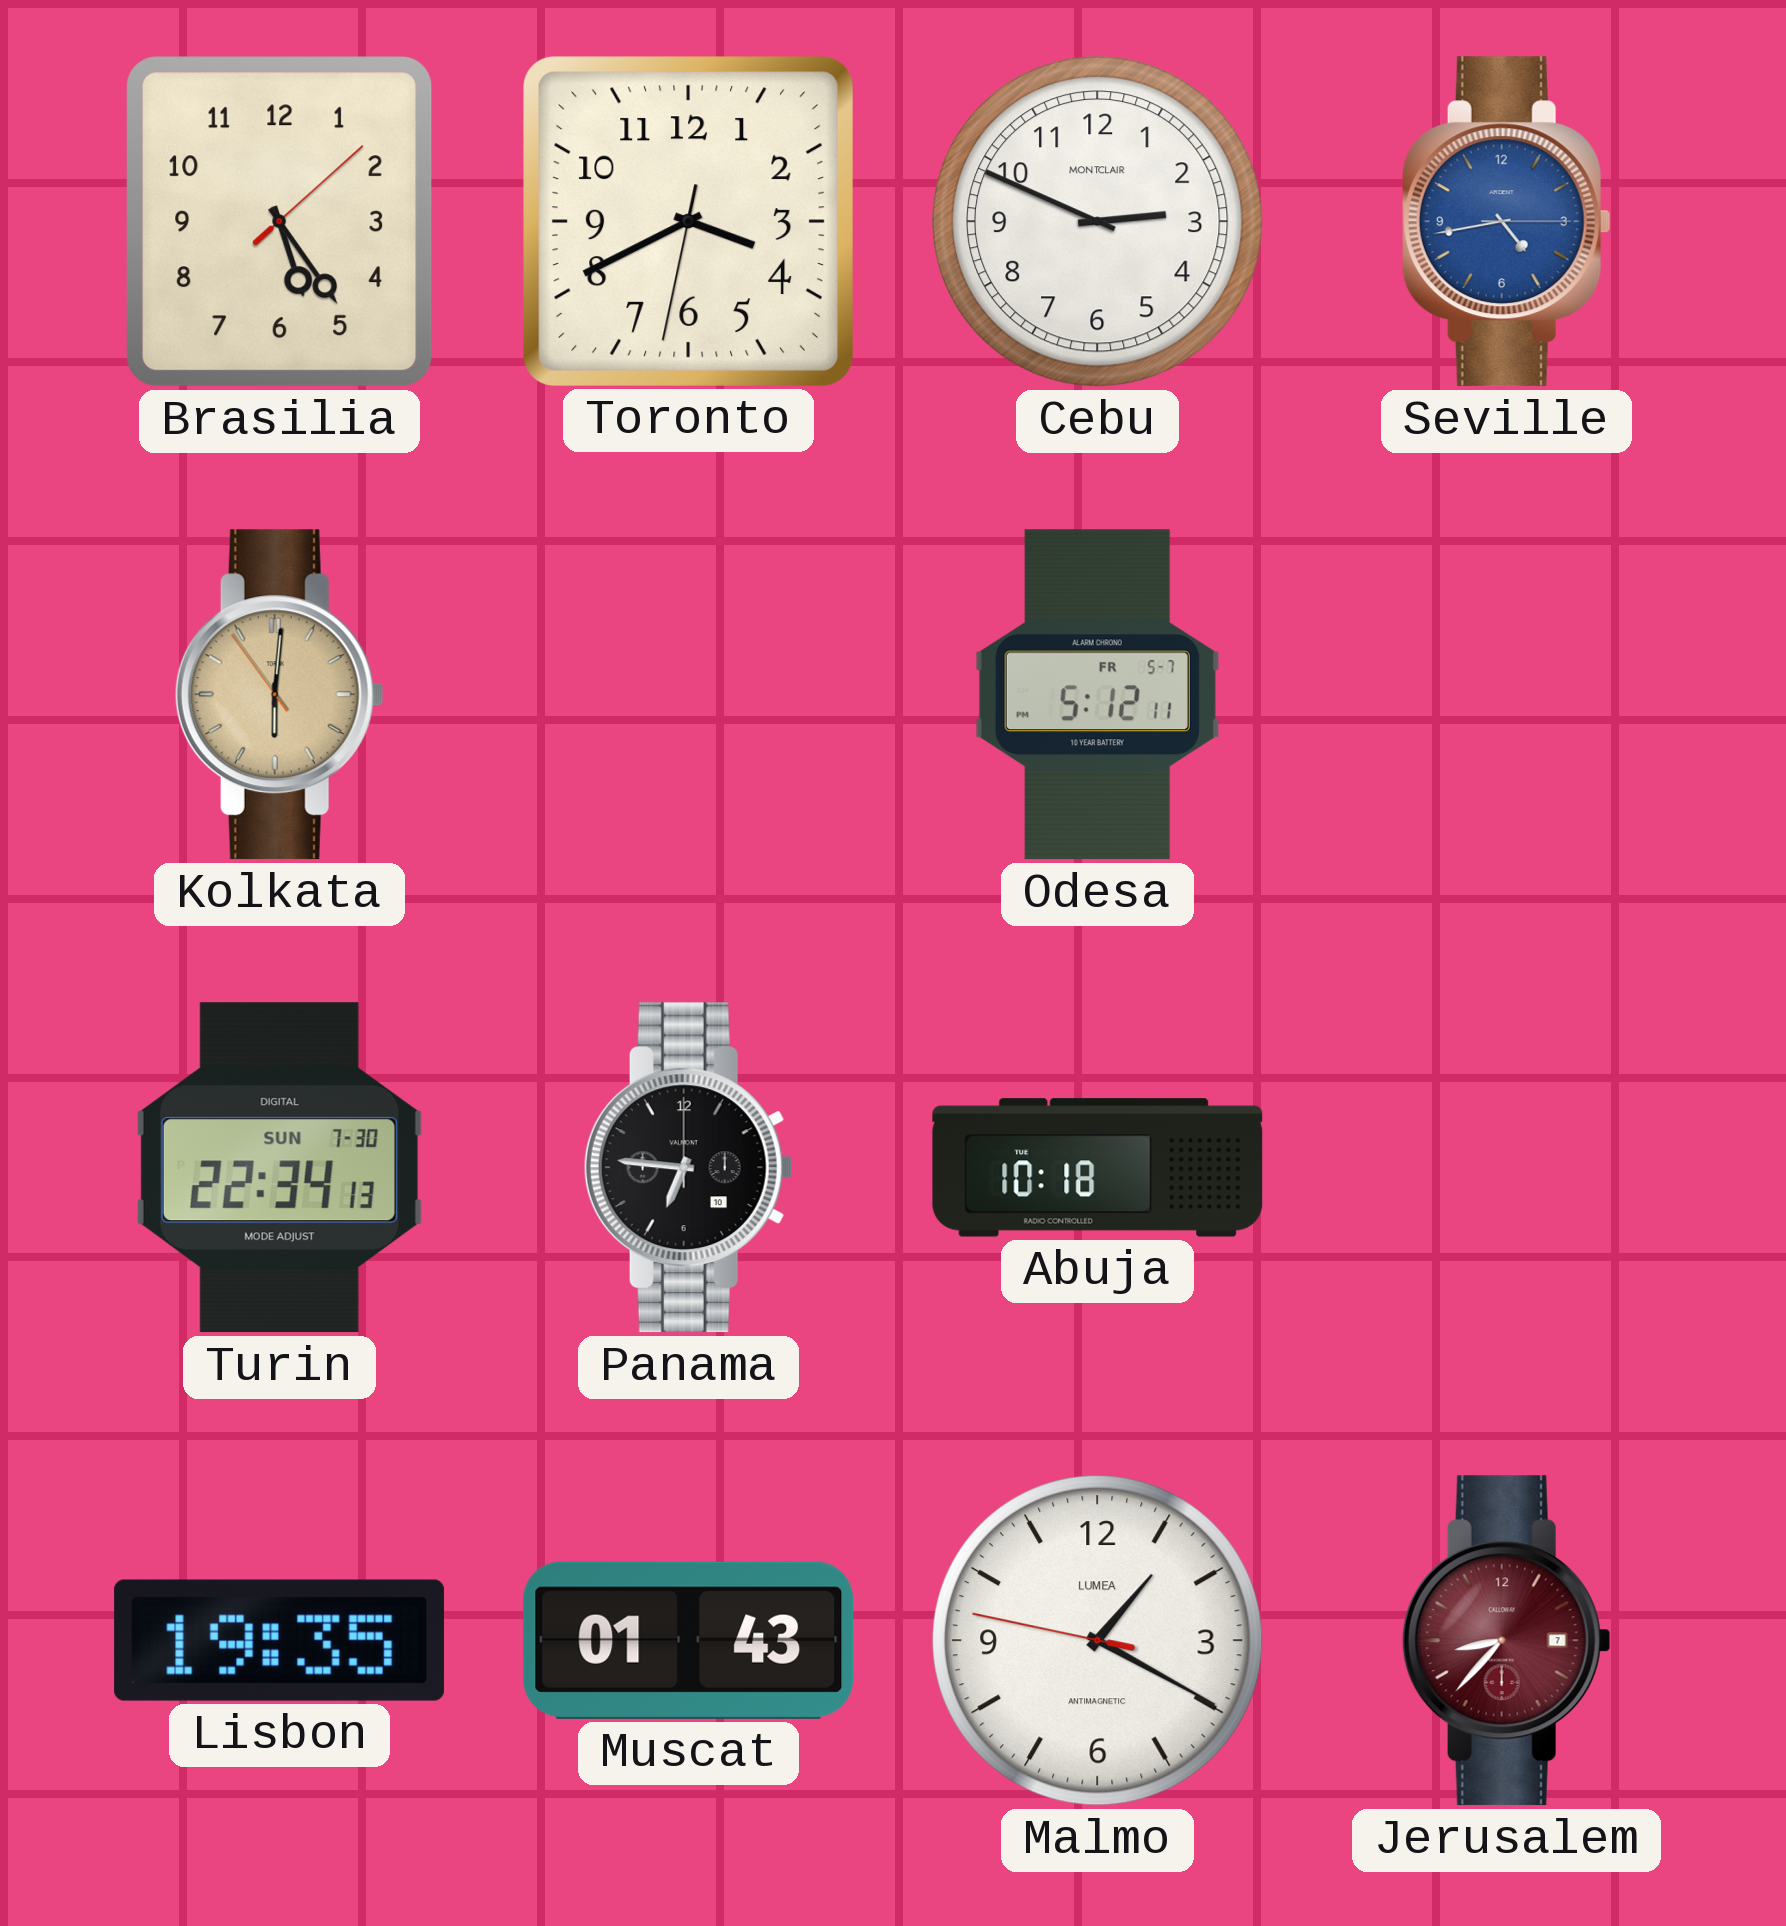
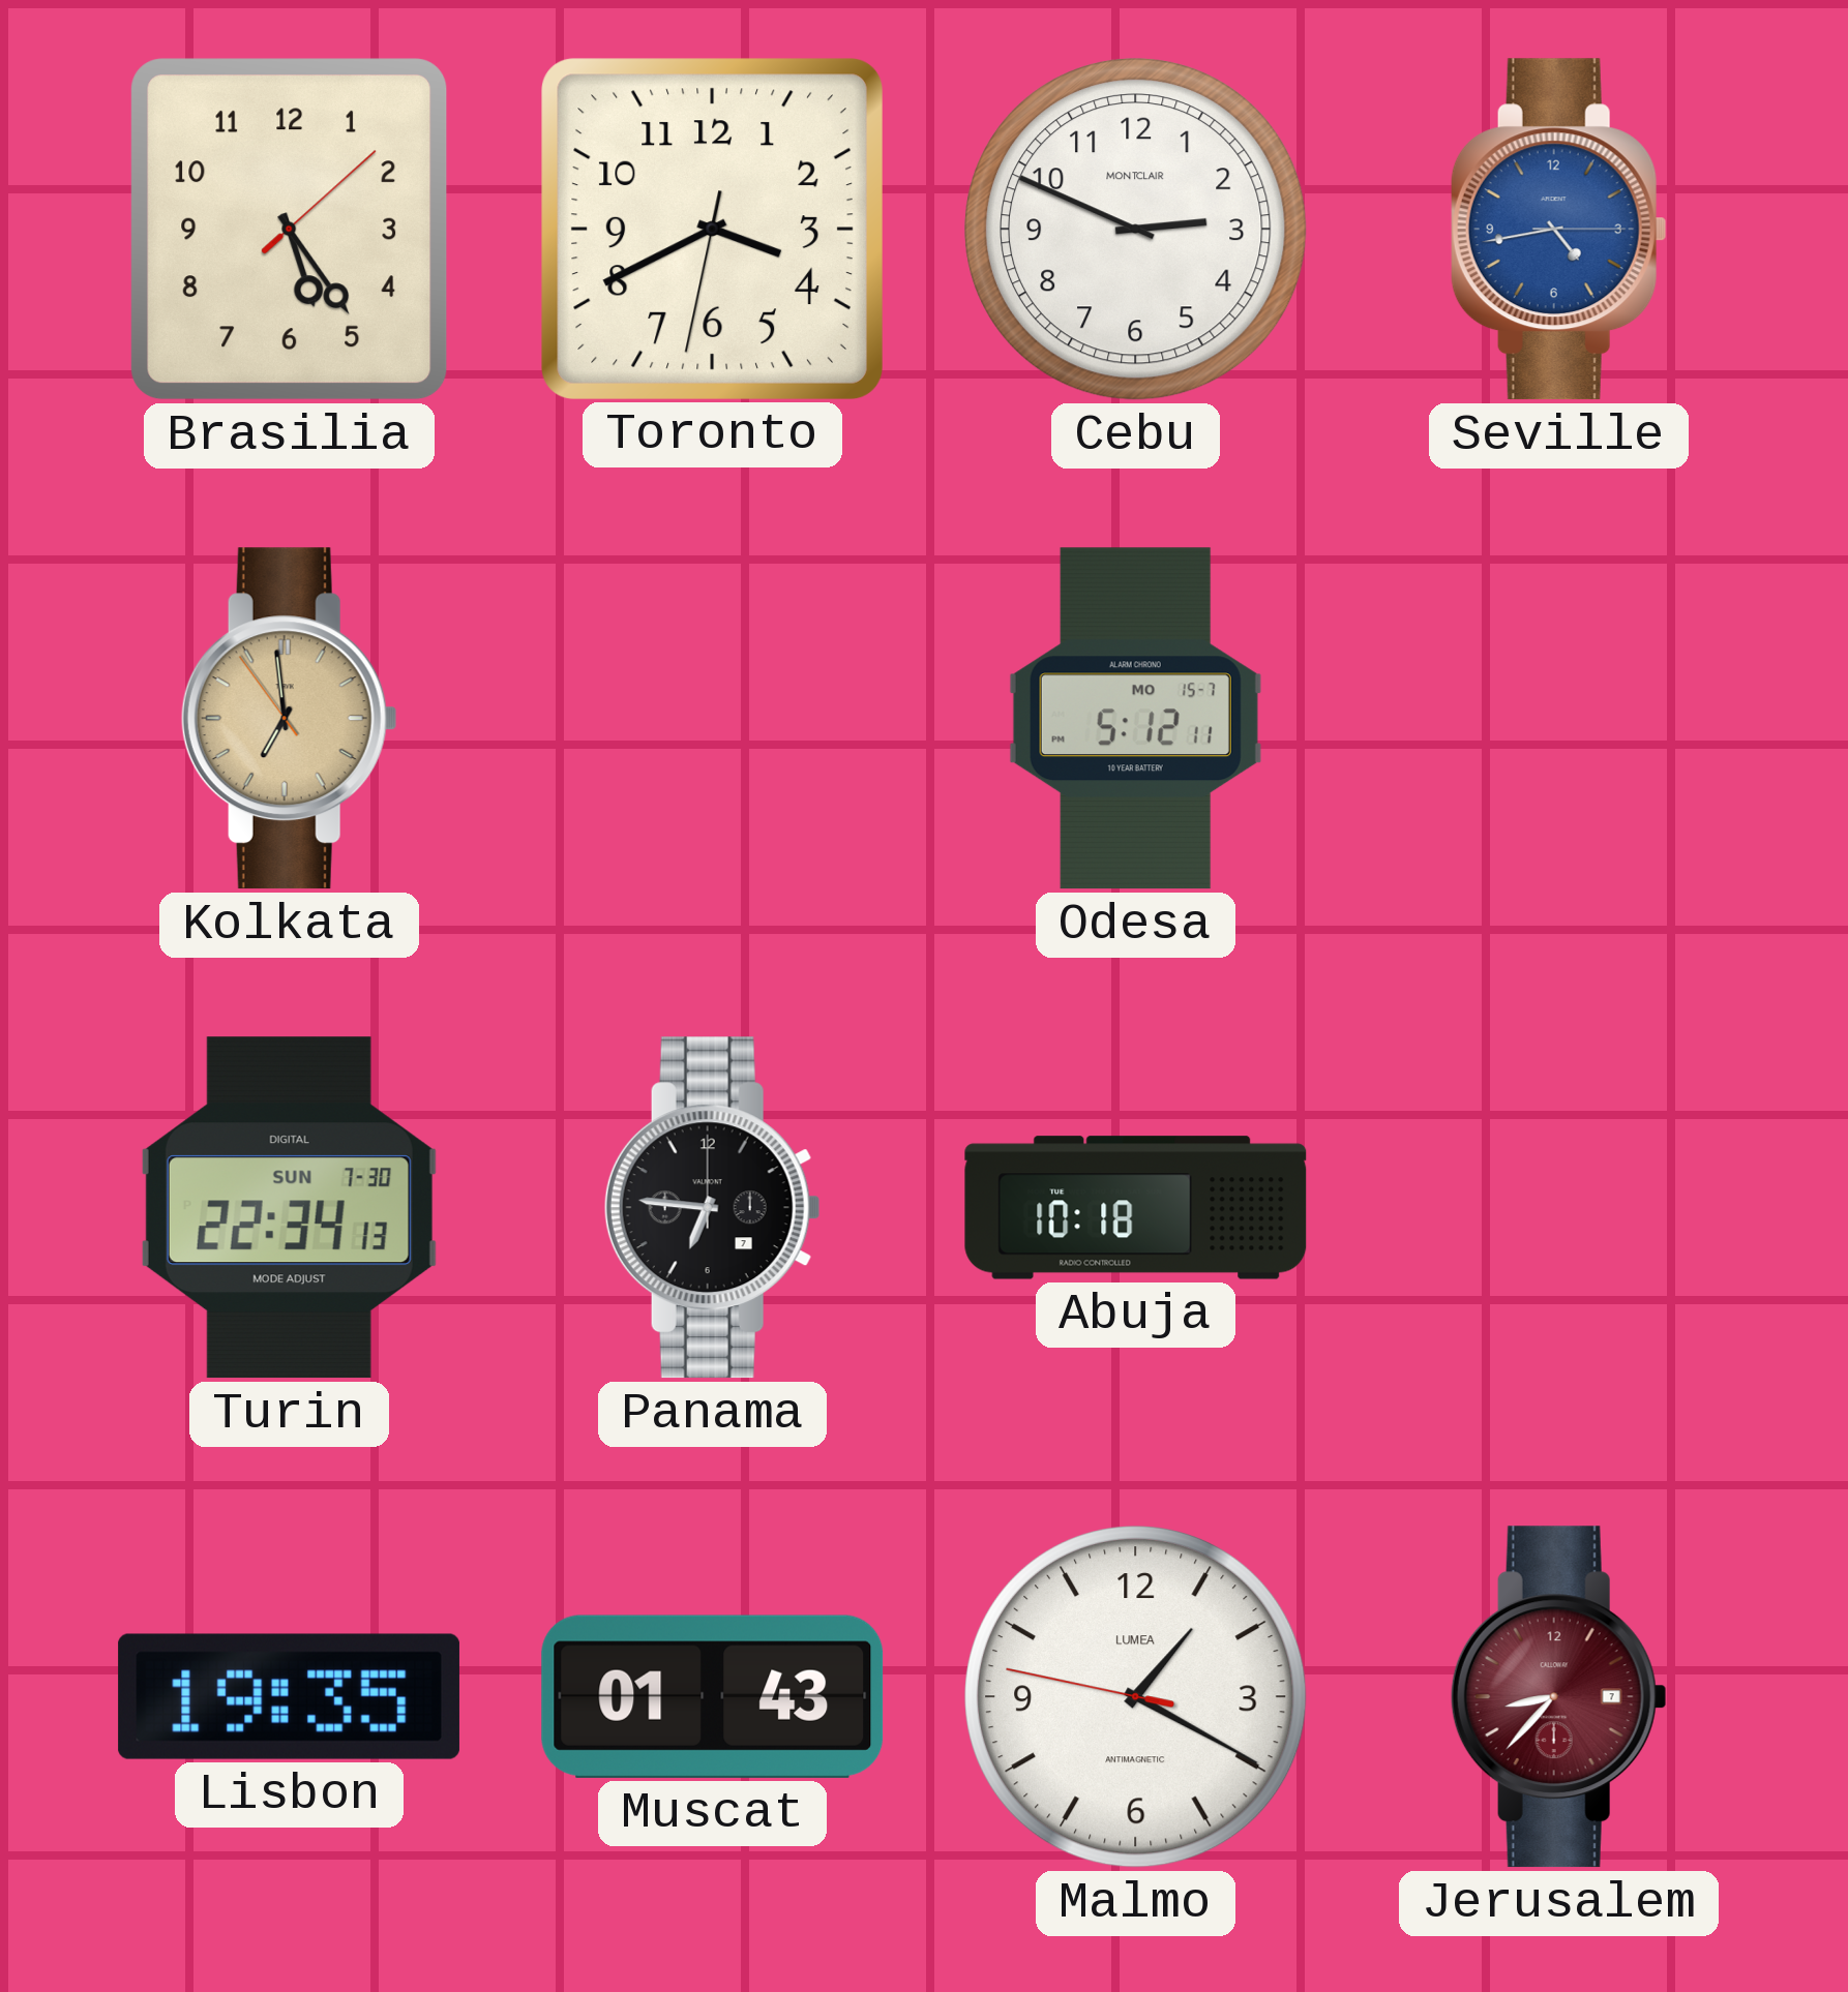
Kolkata: 6:00 -> 6:58 (289, 719)
Odesa date: FR 5-7 -> MO 15-7 (1135, 719)
Panama date: 10 -> 7 (712, 1208)
